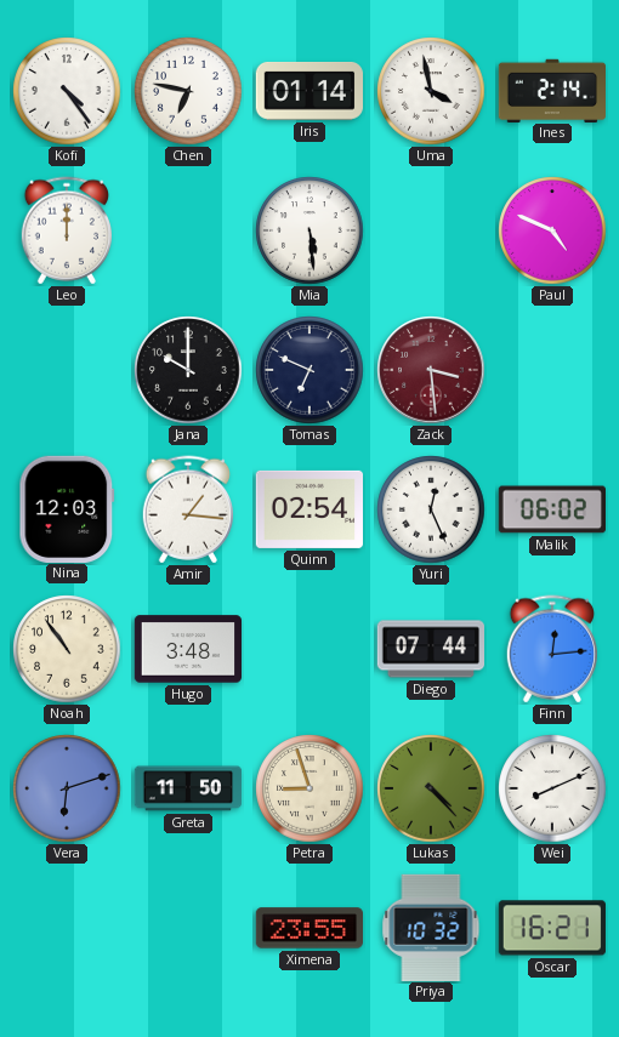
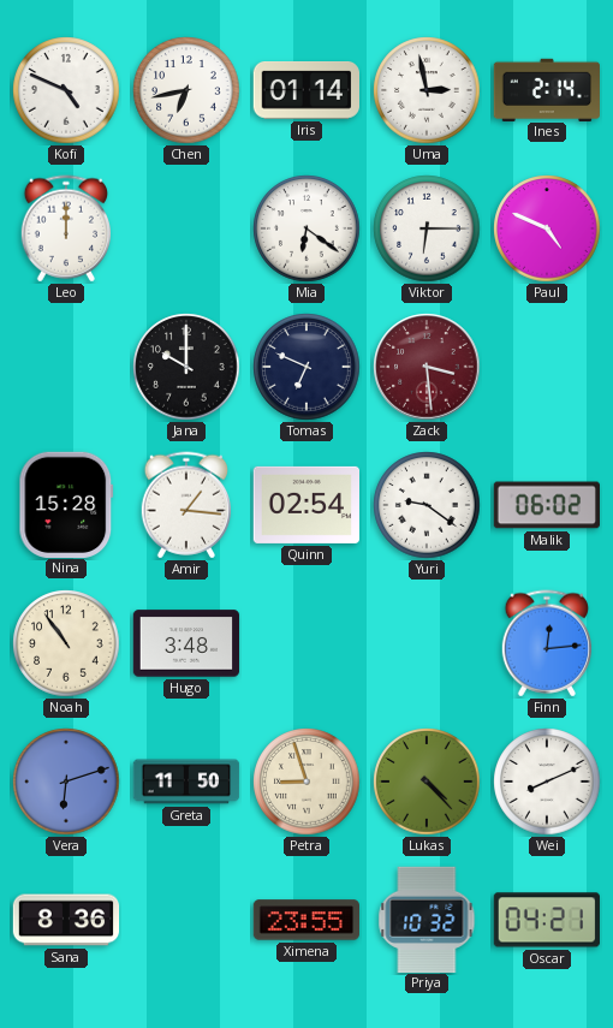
Kofi: 4:24 -> 4:49 (66, 90)
Chen: 6:47 -> 6:43 (186, 90)
Uma: 3:58 -> 2:58 (427, 90)
Mia: 5:29 -> 6:21 (306, 228)
Viktor: none -> 6:15 (427, 228)
Nina: 12:03 -> 15:28 (66, 504)
Yuri: 12:26 -> 9:21 (427, 505)
Diego: 07:44 -> none (430, 649)
Sana: none -> 8:36 (66, 920)
Oscar: 16:21 -> 04:21 (546, 920)
